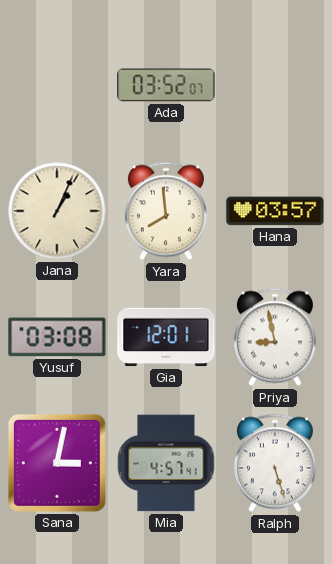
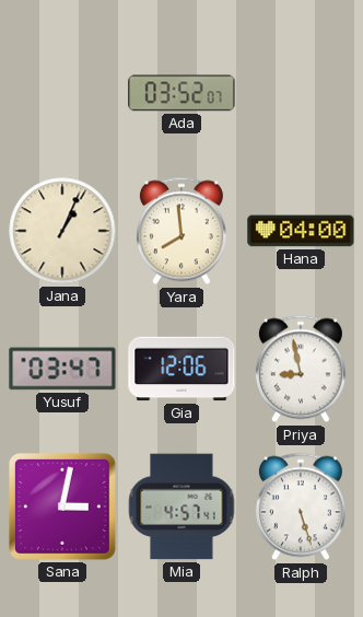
Hana: 03:57 -> 04:00 (301, 231)
Yusuf: 03:08 -> 03:47 (62, 369)
Gia: 12:01 -> 12:06 (181, 369)
